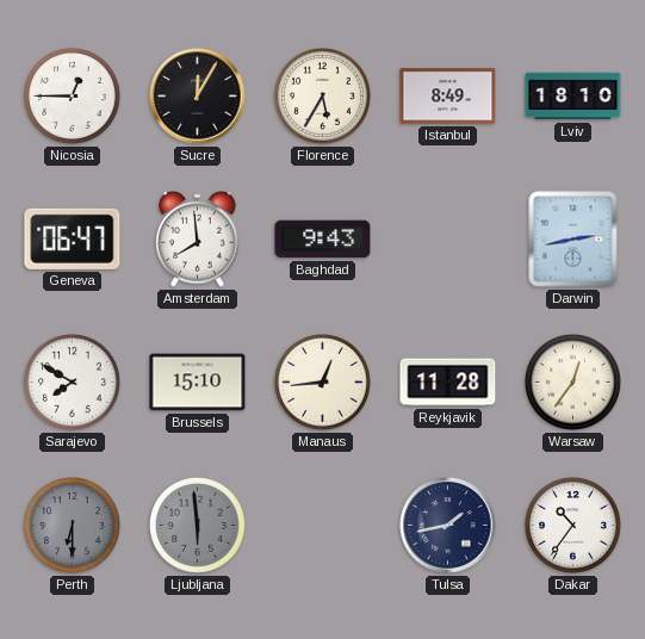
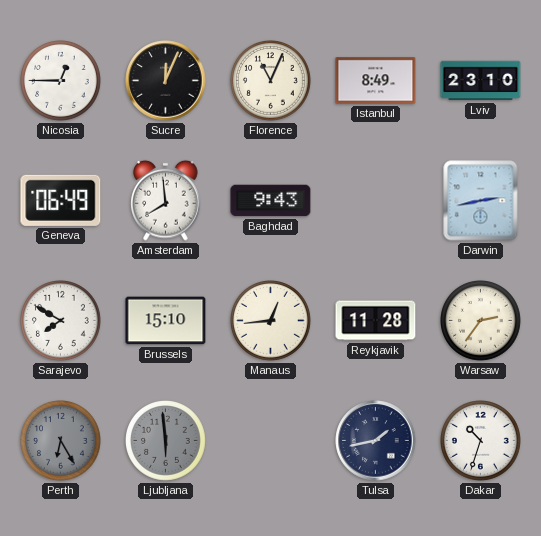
Sucre: 12:05 -> 12:04 (166, 81)
Florence: 5:35 -> 11:04 (271, 81)
Lviv: 18:10 -> 23:10 (481, 81)
Geneva: 06:47 -> 06:49 (61, 200)
Warsaw: 12:36 -> 2:36 (481, 321)
Perth: 6:30 -> 6:25 (61, 441)
Dakar: 10:36 -> 10:33 (481, 441)
